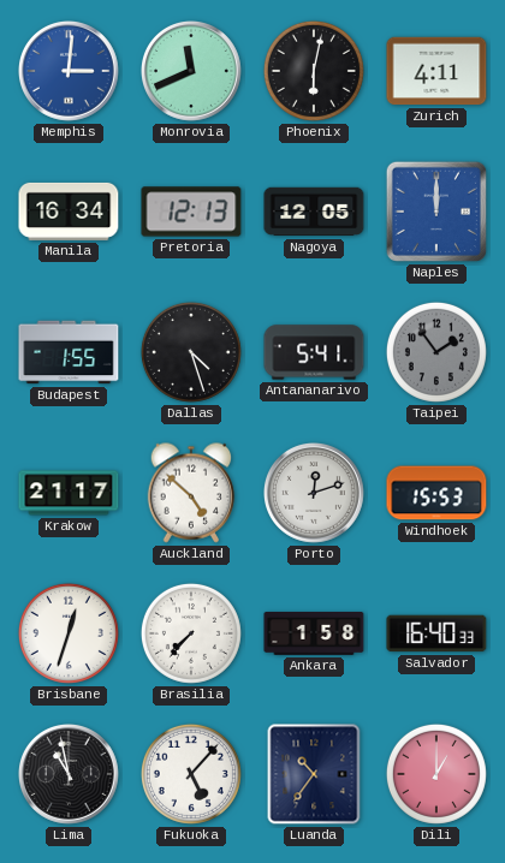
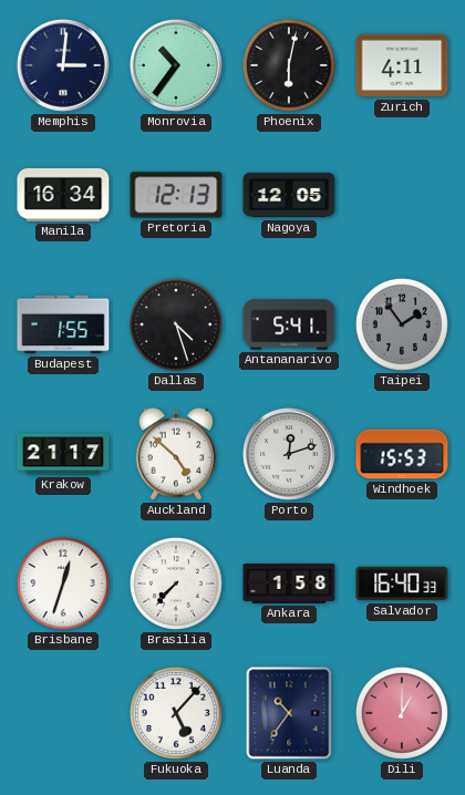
Memphis dial: blue -> navy (64, 66)
Monrovia: 11:41 -> 10:36 (177, 66)
Naples: 12:00 -> none (436, 212)
Lima: 10:58 -> none (70, 775)
